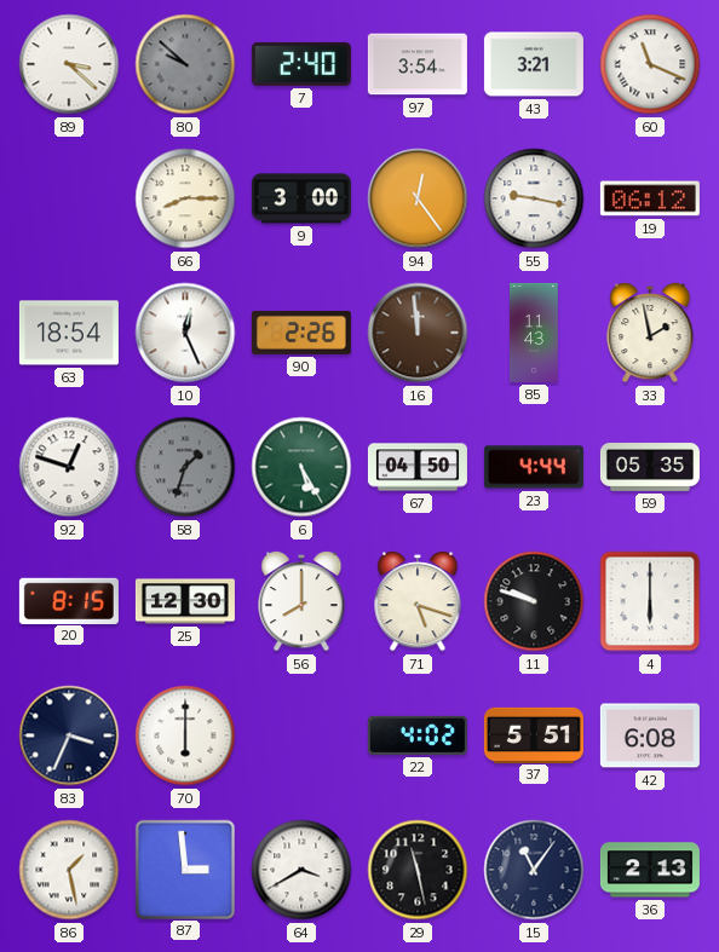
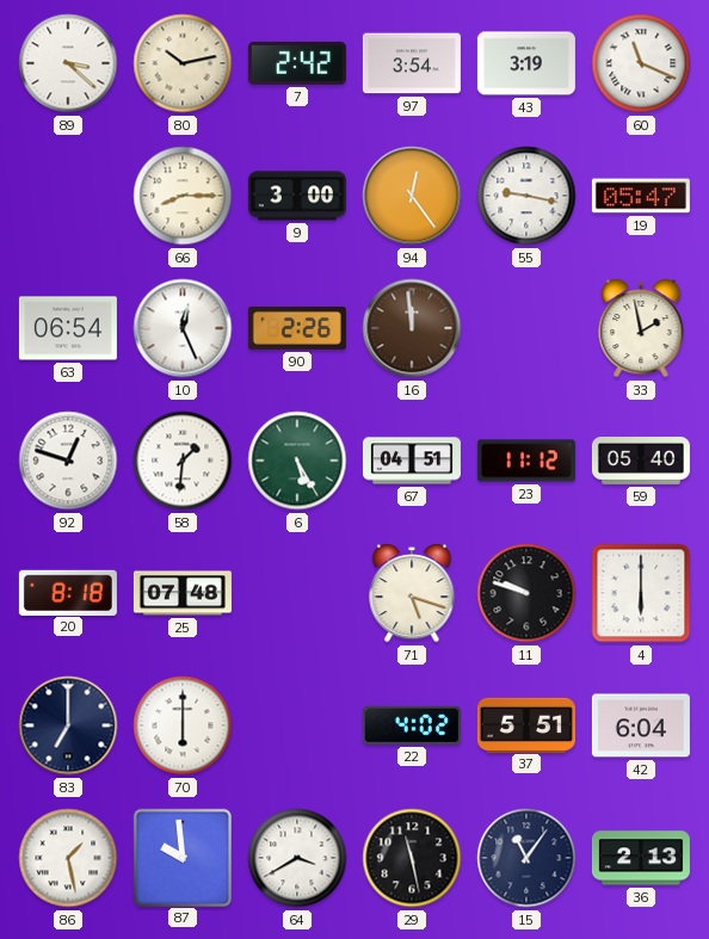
80: 9:52 -> 10:13 (183, 63)
80 dial: grey -> cream (183, 63)
7: 2:40 -> 2:42 (297, 63)
43: 3:21 -> 3:19 (526, 63)
19: 06:12 -> 05:47 (641, 196)
63: 18:54 -> 06:54 (68, 328)
85: 11:43 -> none (535, 333)
58: 1:33 -> 1:31 (183, 461)
58 dial: grey -> white (183, 461)
67: 04:50 -> 04:51 (412, 461)
23: 4:44 -> 11:12 (526, 461)
59: 05:35 -> 05:40 (641, 462)
20: 8:15 -> 8:18 (68, 592)
25: 12:30 -> 07:48 (183, 593)
56: 8:00 -> none (301, 602)
83: 3:34 -> 7:00 (68, 725)
42: 6:08 -> 6:04 (641, 725)
87: 2:59 -> 9:59 (181, 857)
